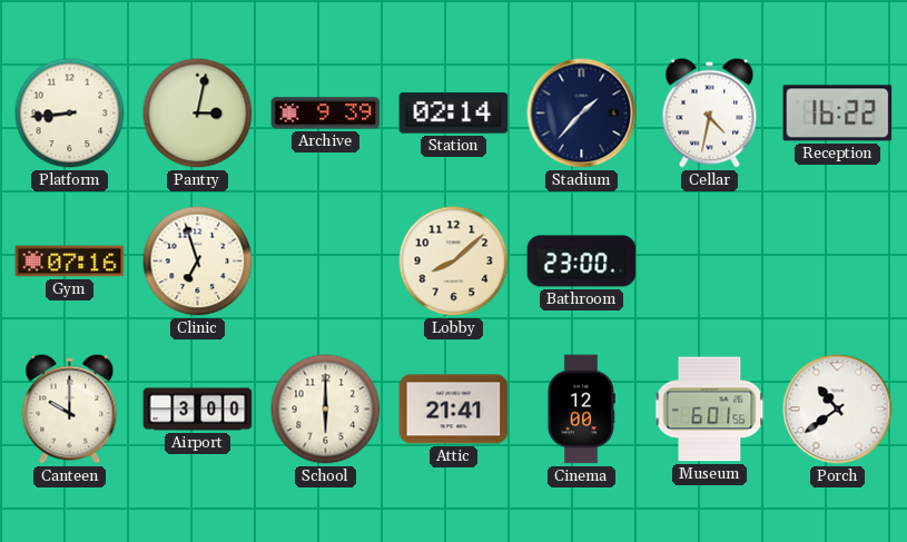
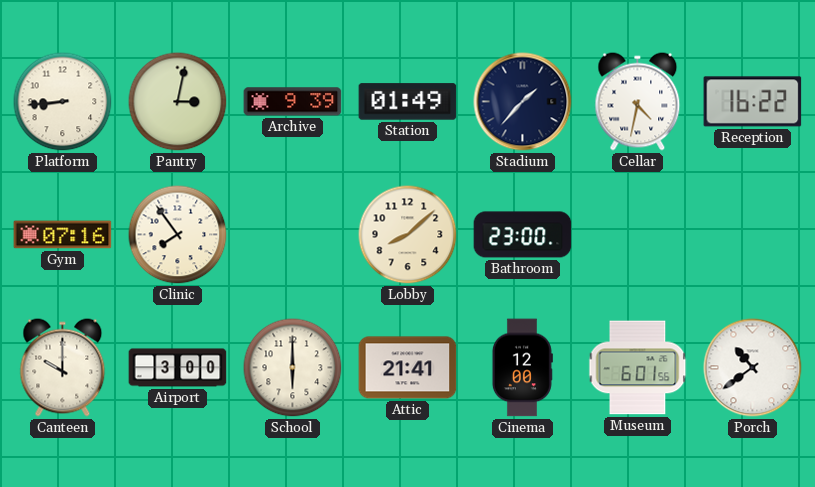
Station: 02:14 -> 01:49 (408, 102)
Clinic: 6:57 -> 7:54 (178, 235)
